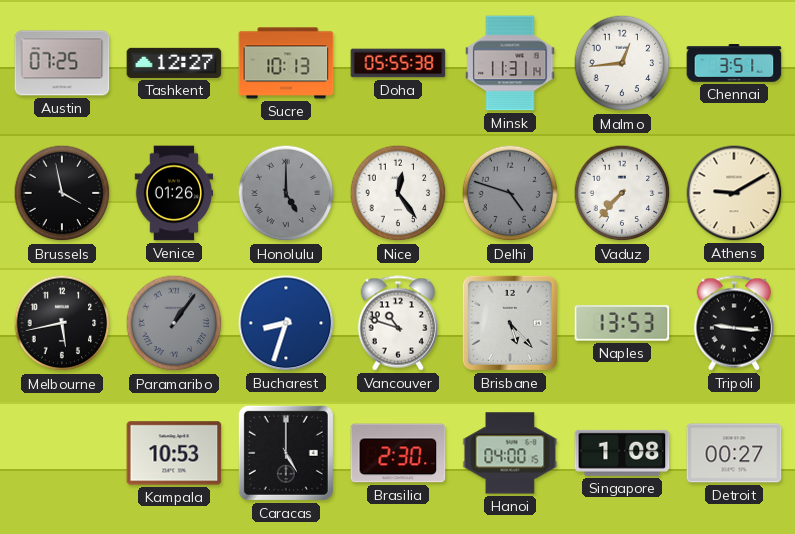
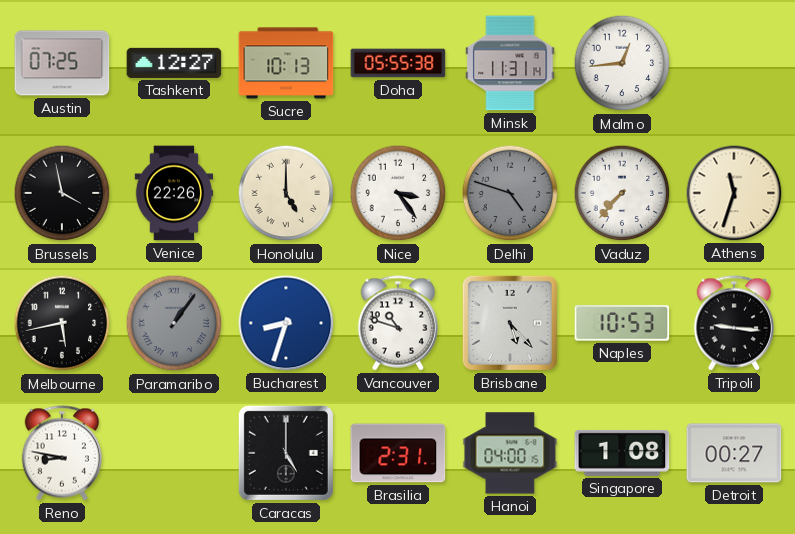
Chennai: 3:51 -> none (734, 63)
Venice: 01:26 -> 22:26 (174, 193)
Honolulu dial: grey -> cream (286, 193)
Nice: 12:24 -> 3:24 (398, 193)
Athens: 9:10 -> 11:33 (734, 193)
Naples: 13:53 -> 10:53 (622, 323)
Reno: none -> 8:47 (61, 453)
Kampala: 10:53 -> none (174, 453)
Brasilia: 2:30 -> 2:31 (398, 453)
